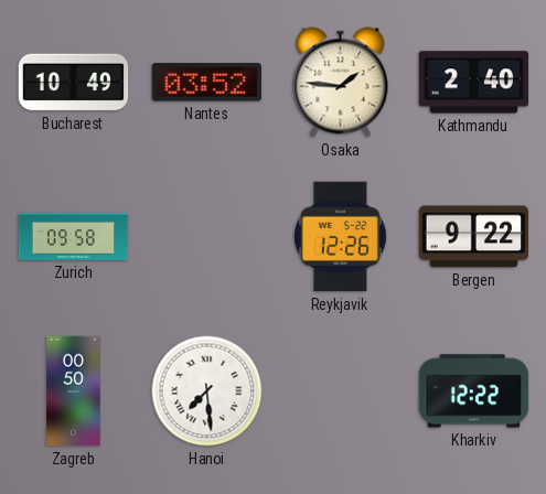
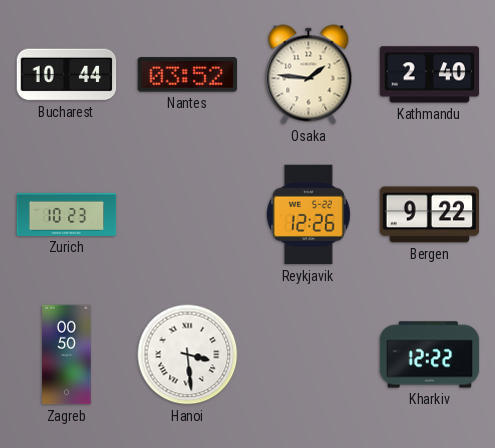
Bucharest: 10:49 -> 10:44 (67, 75)
Zurich: 09:58 -> 10:23 (67, 214)
Hanoi: 7:29 -> 3:29 (188, 355)
